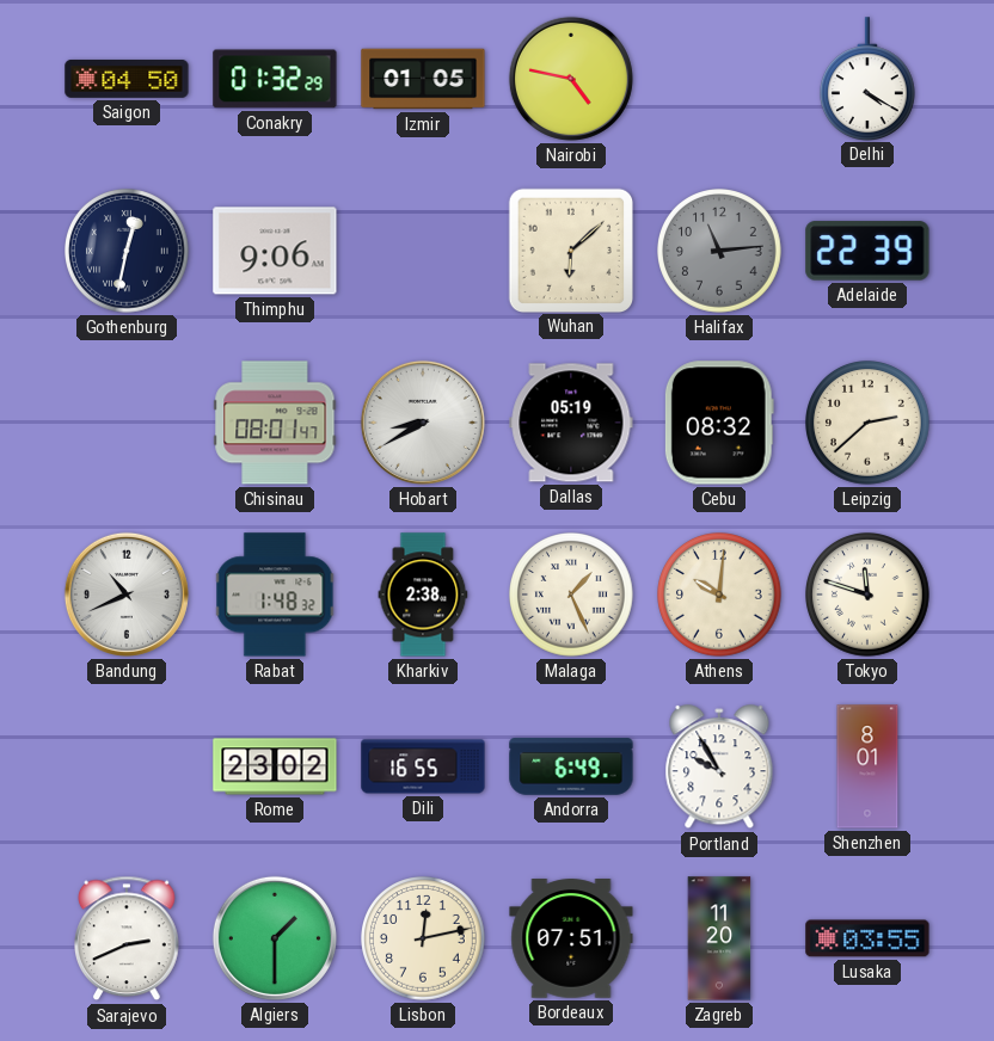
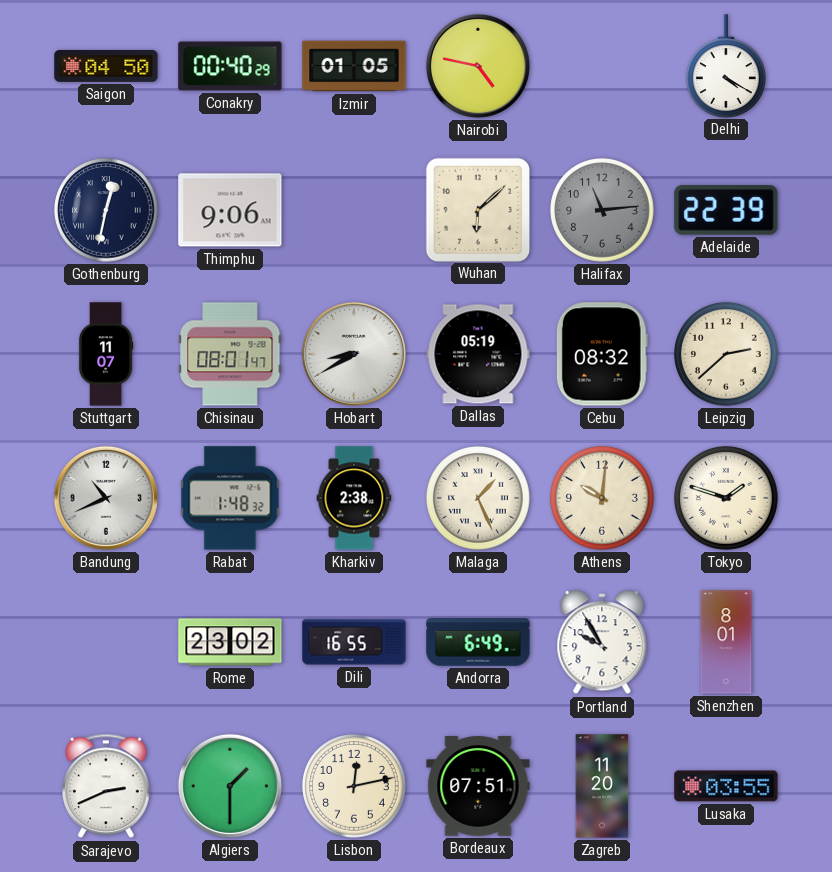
Conakry: 01:32 -> 00:40 (230, 66)
Stuttgart: none -> 11:07 (106, 354)
Tokyo: 11:48 -> 1:48 (727, 499)
